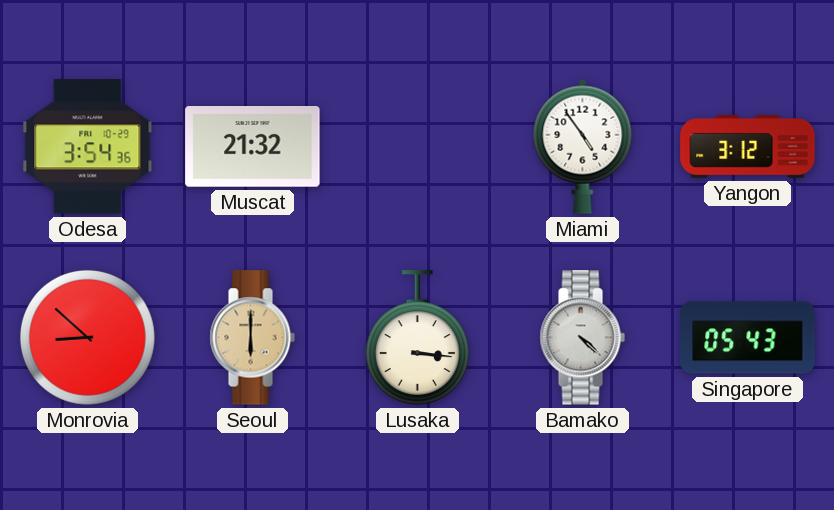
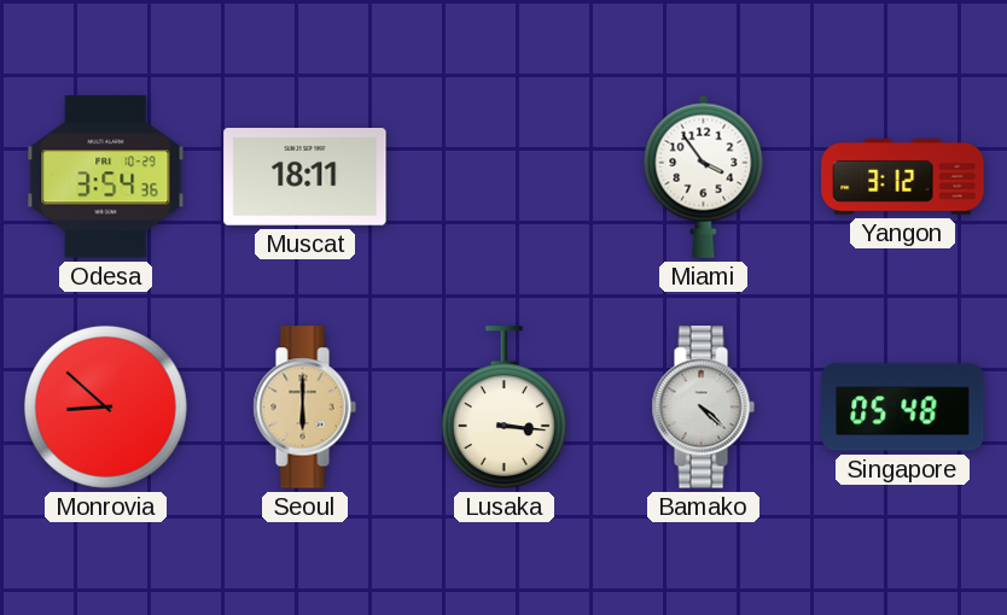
Muscat: 21:32 -> 18:11 (305, 177)
Miami: 4:54 -> 3:54 (704, 176)
Singapore: 05:43 -> 05:48 (903, 408)
